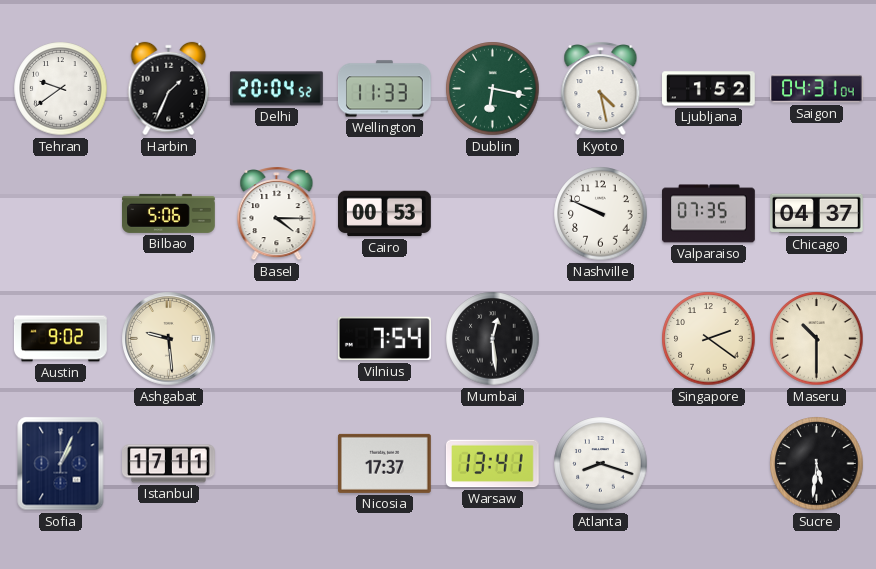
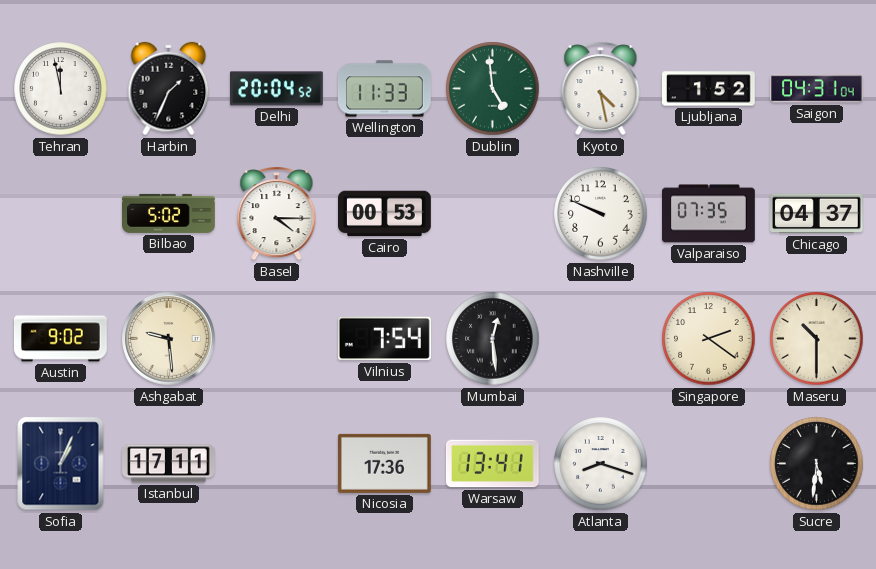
Tehran: 9:39 -> 11:58 (61, 89)
Dublin: 6:17 -> 4:59 (493, 89)
Bilbao: 5:06 -> 5:02 (169, 213)
Nicosia: 17:37 -> 17:36 (384, 463)
